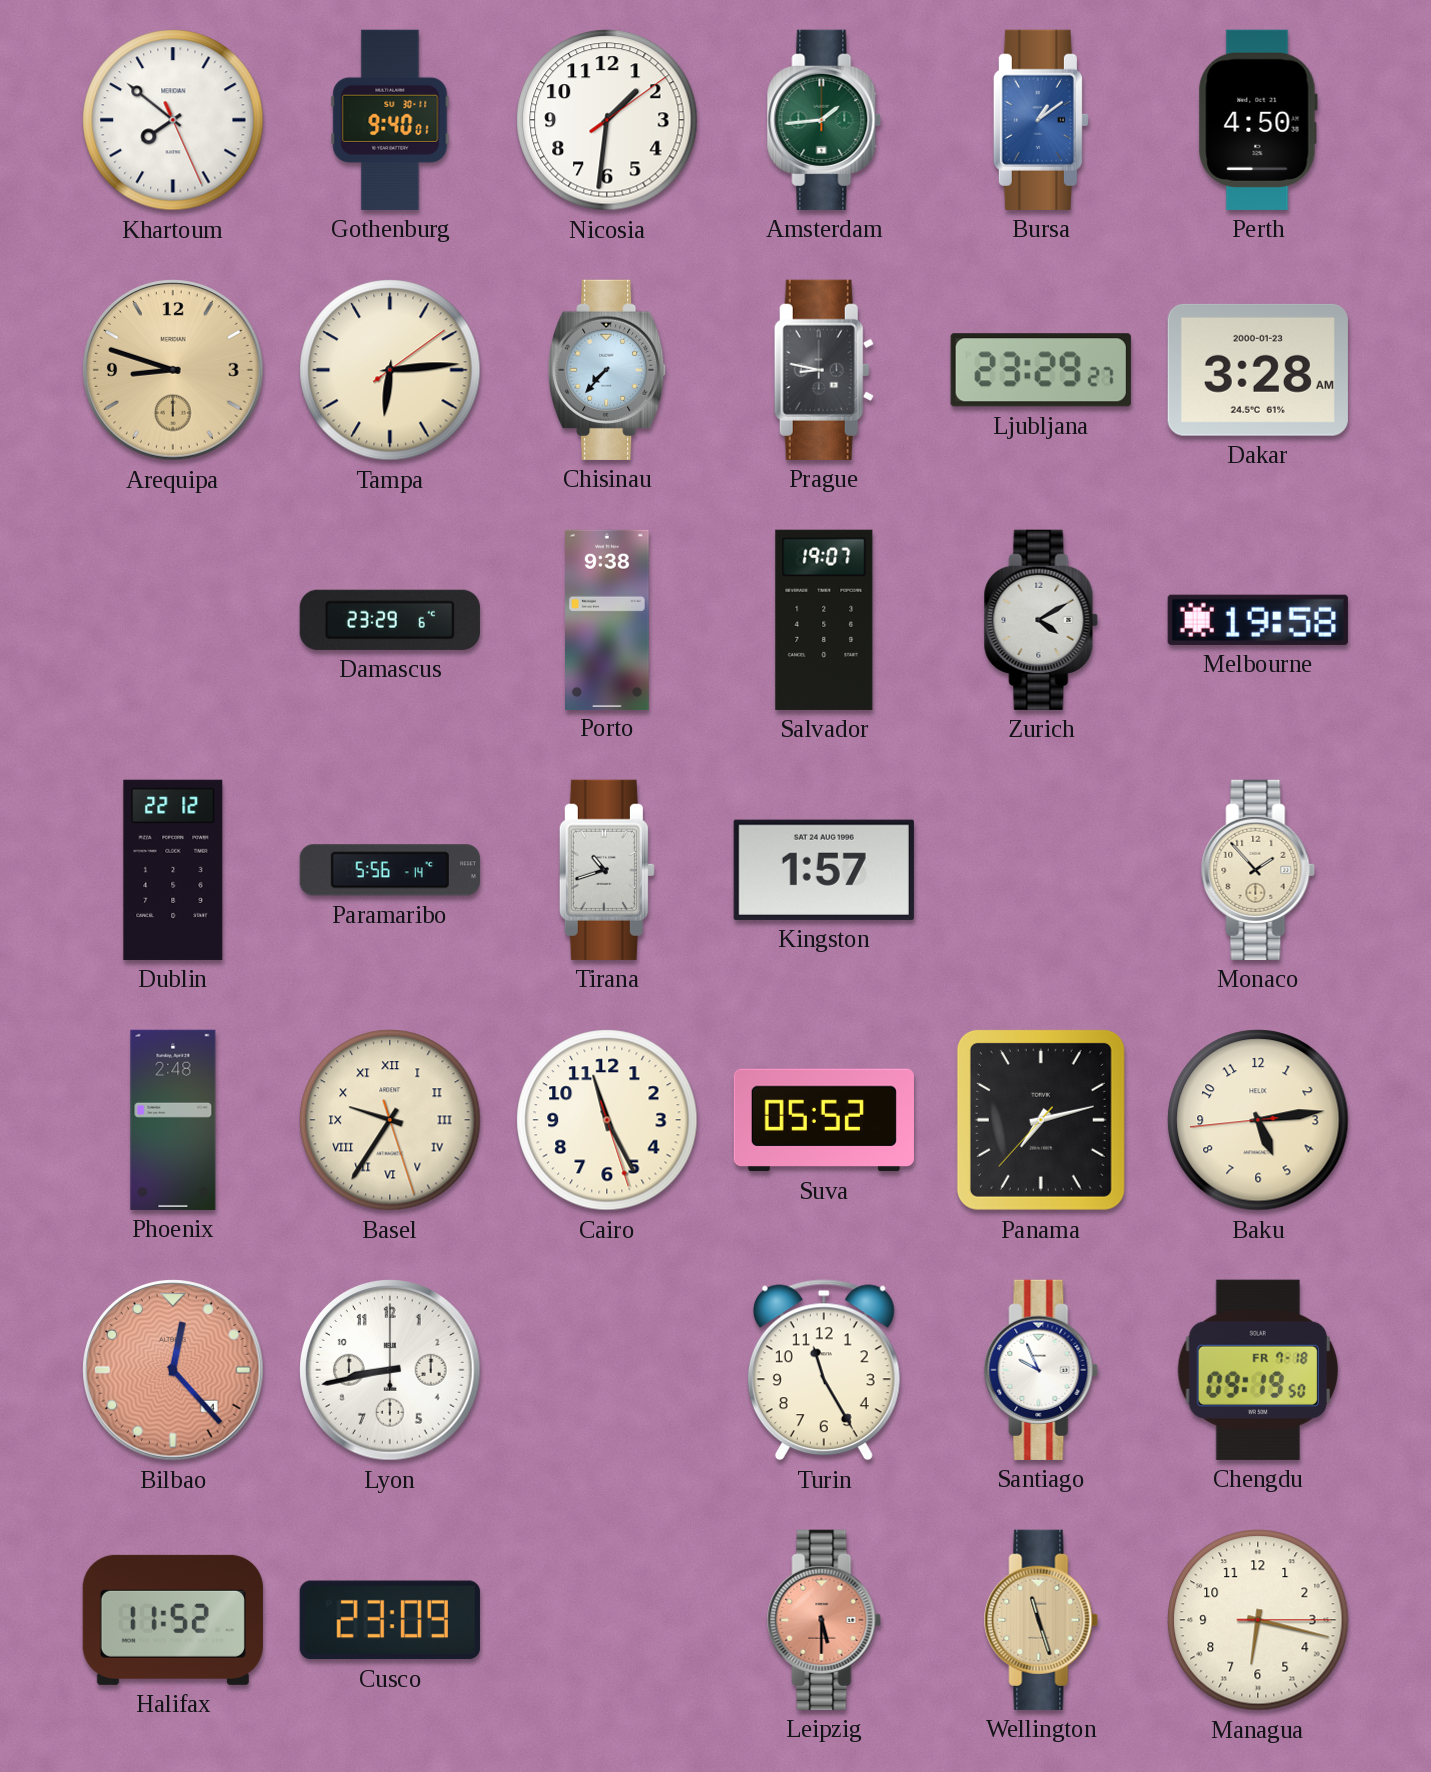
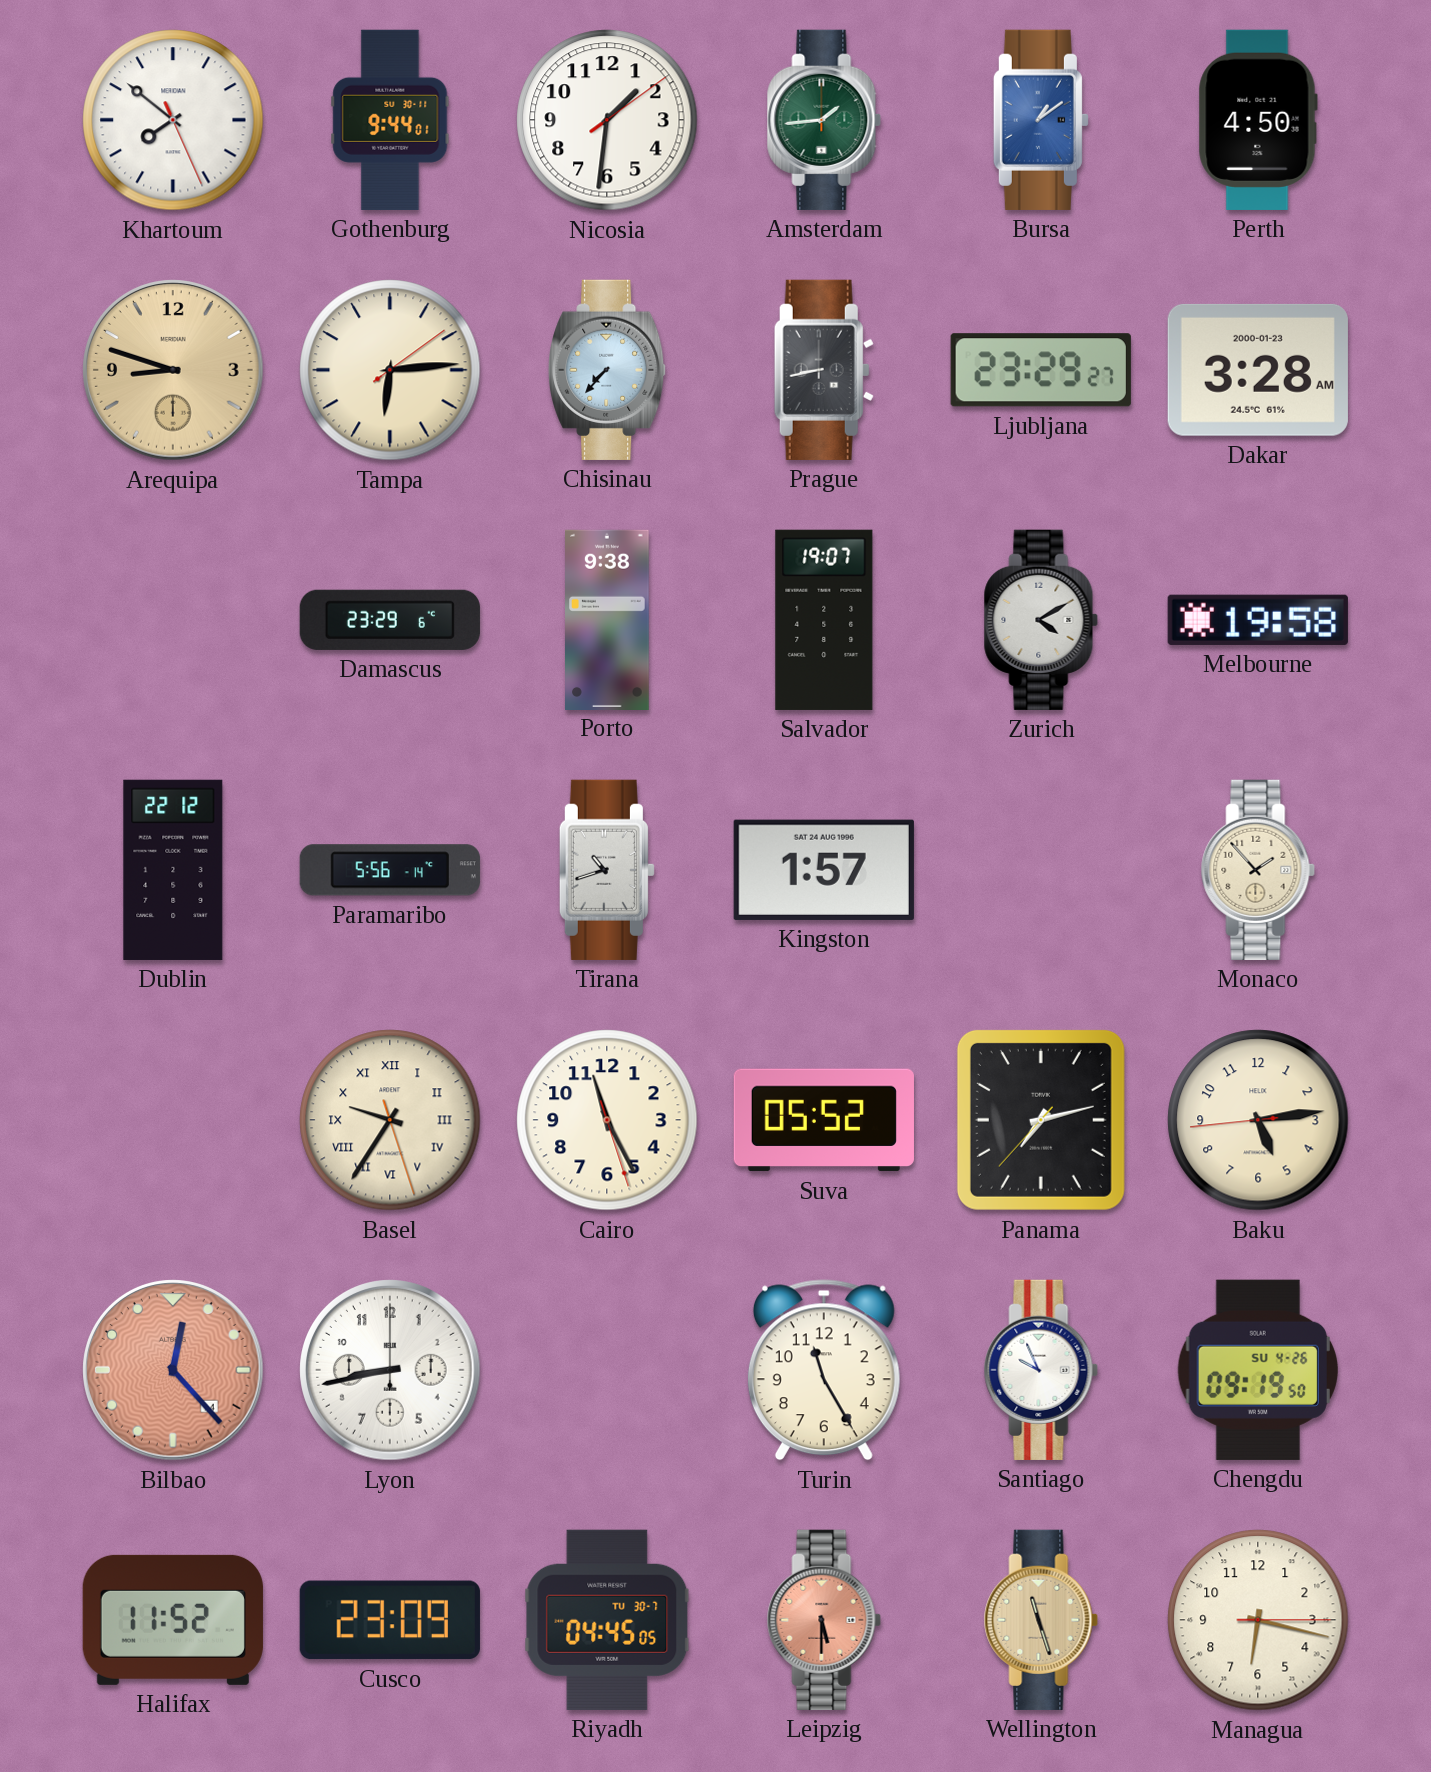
Gothenburg: 9:40 -> 9:44 (390, 120)
Prague: 8:47 -> 8:43 (824, 370)
Phoenix: 2:48 -> none (173, 1120)
Chengdu date: FR 7-18 -> SU 4-26 (1258, 1370)
Riyadh: none -> 04:45 (607, 1620)
